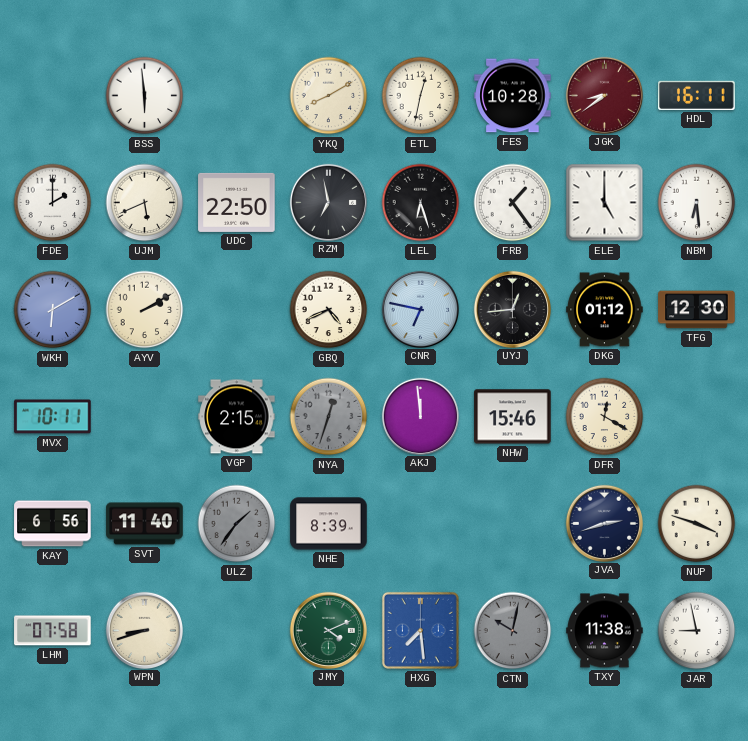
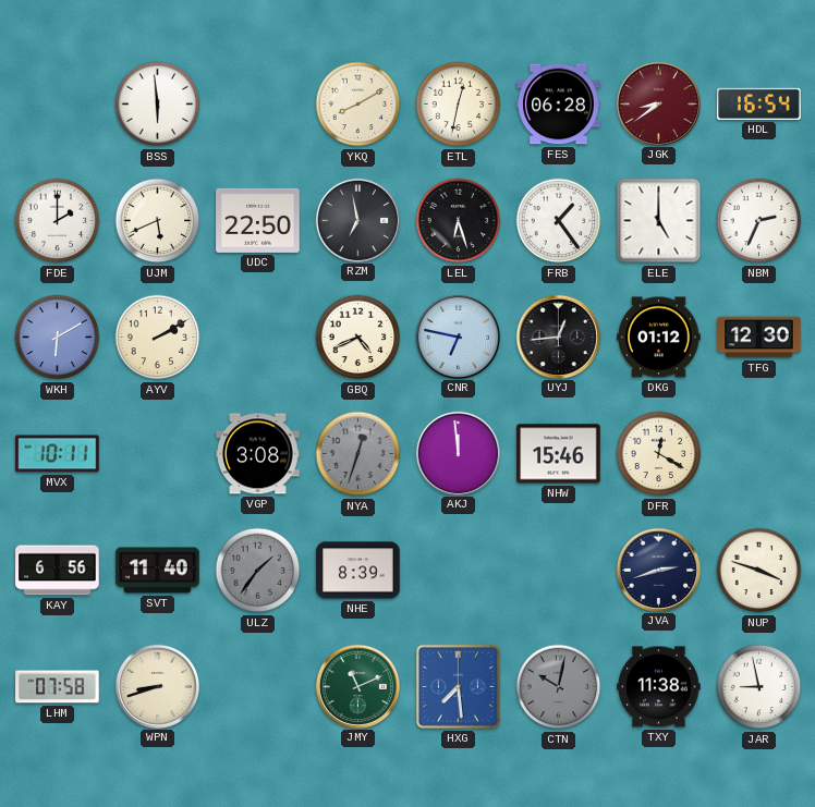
FES: 10:28 -> 06:28 (559, 105)
HDL: 16:11 -> 16:54 (759, 103)
NBM: 6:29 -> 2:34 (759, 221)
VGP: 2:15 -> 3:08 (258, 454)
JMY: 4:11 -> 11:11 (357, 686)
